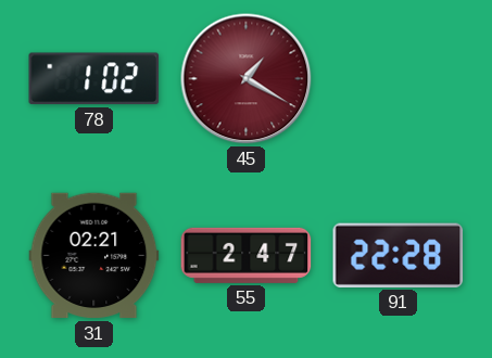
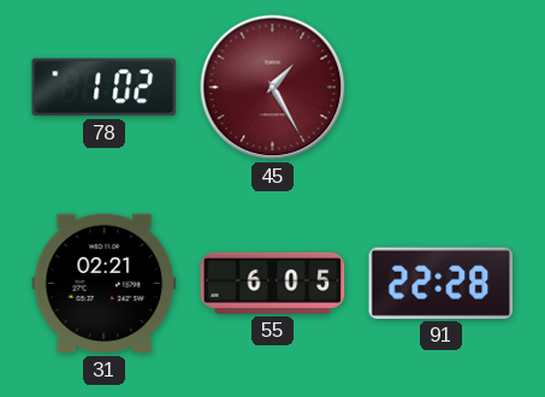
45: 1:20 -> 1:25 (273, 88)
55: 2:47 -> 6:05 (273, 283)
